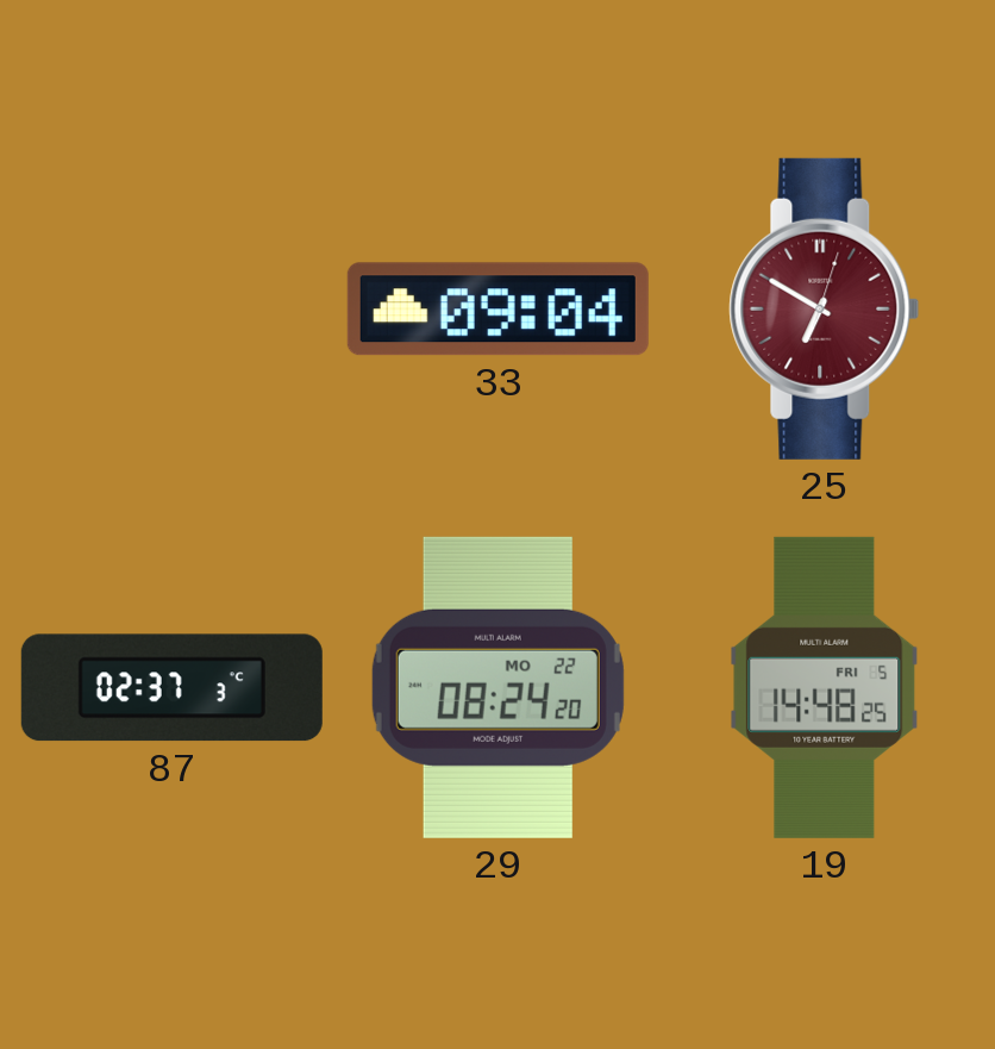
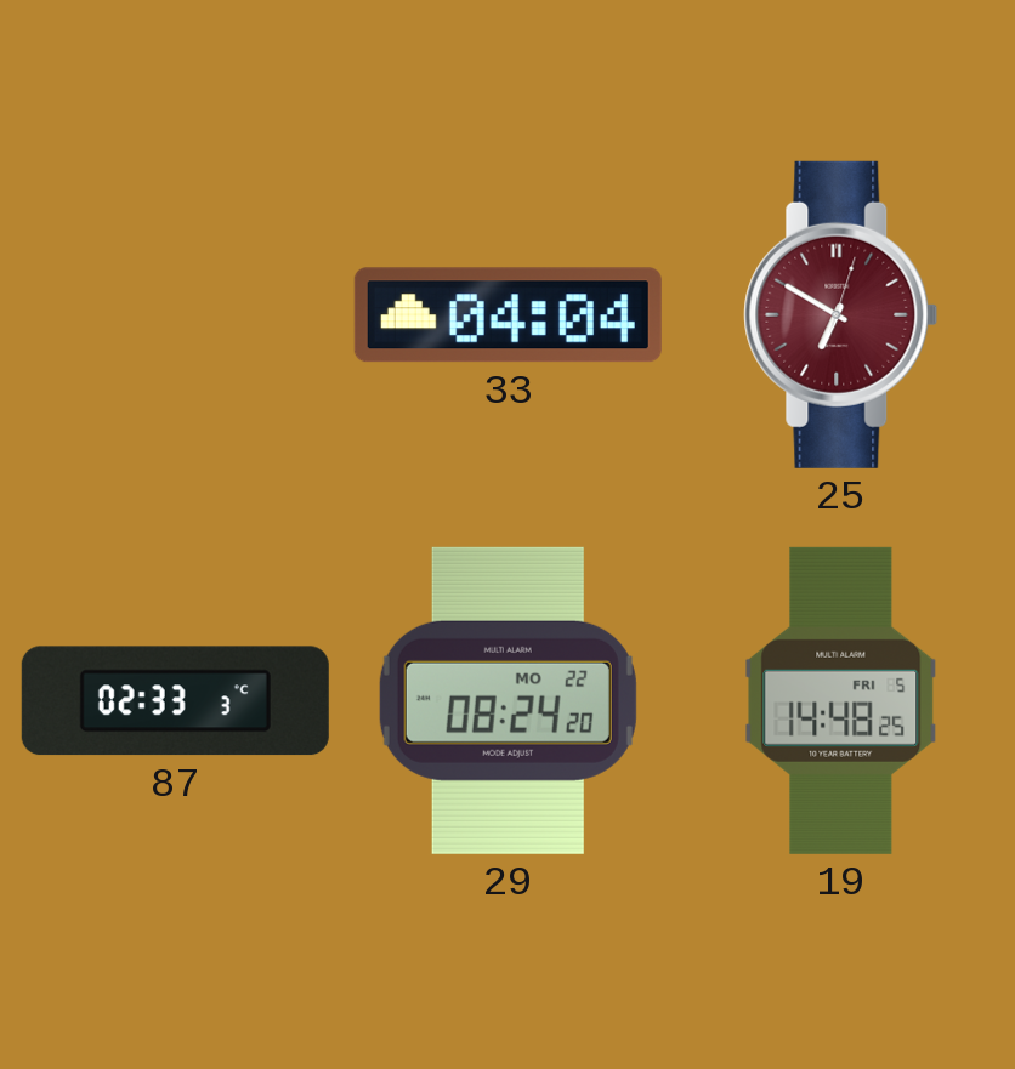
33: 09:04 -> 04:04 (508, 315)
87: 02:37 -> 02:33 (175, 701)
